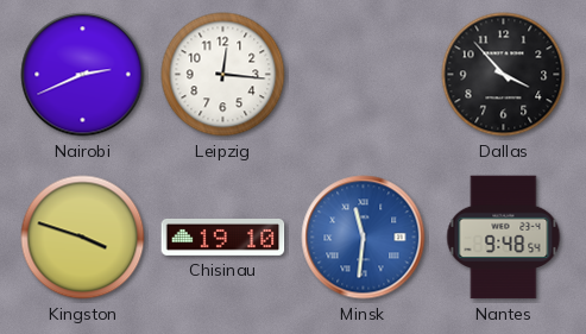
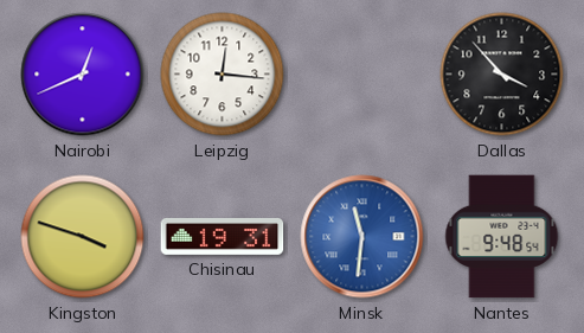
Nairobi: 2:41 -> 12:41 (83, 75)
Chisinau: 19:10 -> 19:31 (223, 236)
